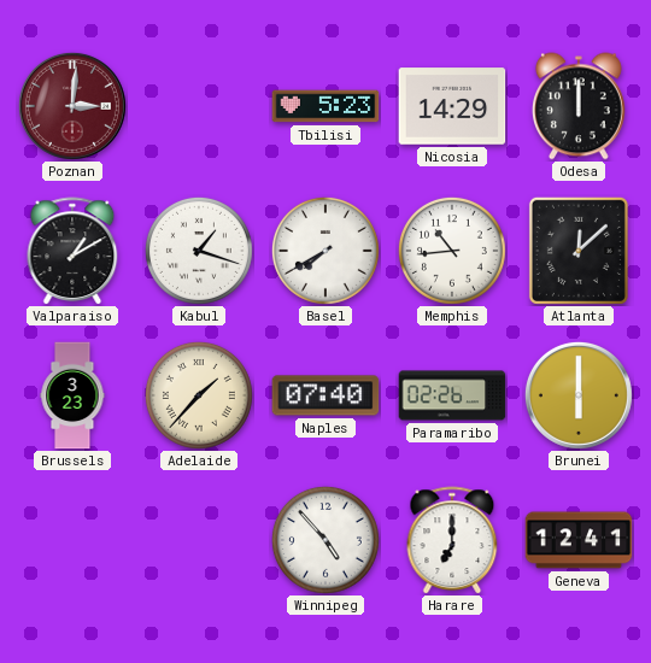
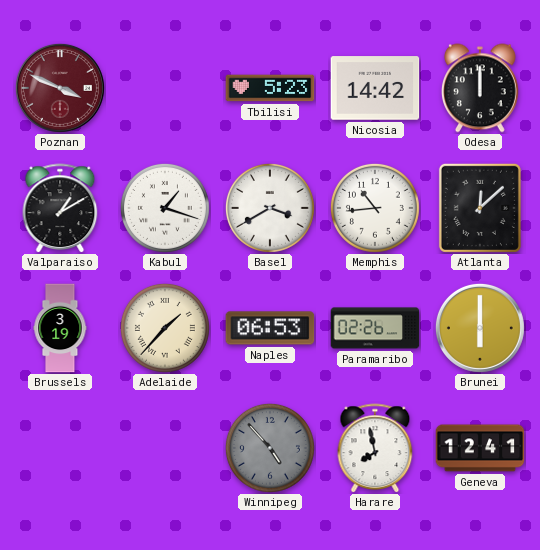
Poznan: 3:01 -> 3:49 (60, 88)
Nicosia: 14:29 -> 14:42 (375, 88)
Basel: 7:40 -> 3:40 (270, 208)
Brussels: 3:23 -> 3:19 (60, 328)
Naples: 07:40 -> 06:53 (270, 328)
Winnipeg dial: white -> grey (270, 448)
Harare: 7:00 -> 7:58 (375, 448)
